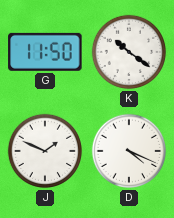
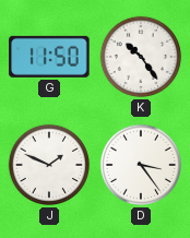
K: 10:21 -> 10:24 (141, 57)
D: 4:19 -> 3:24 (141, 165)
